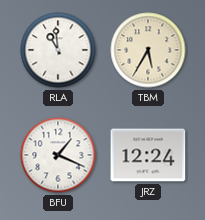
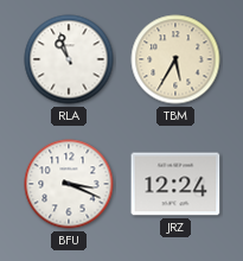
RLA: 10:59 -> 10:57 (69, 59)
BFU: 1:19 -> 3:19 (69, 184)
